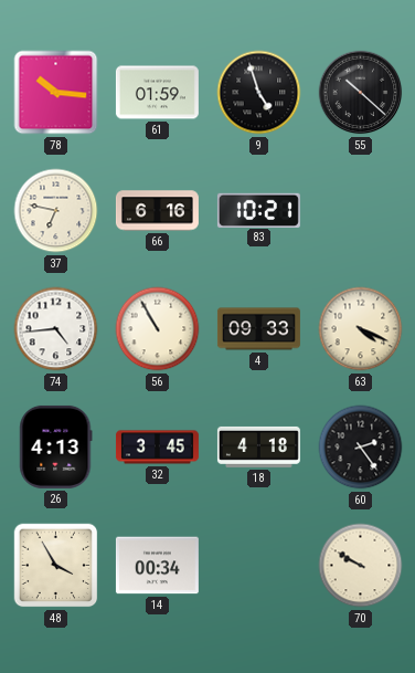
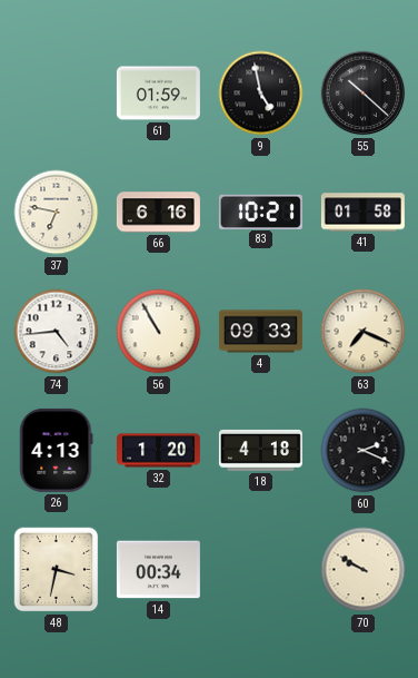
78: 10:16 -> none (56, 93)
9: 4:57 -> 4:58 (261, 94)
41: none -> 01:58 (362, 213)
63: 4:19 -> 7:19 (364, 332)
32: 3:45 -> 1:20 (158, 451)
60: 2:24 -> 2:19 (364, 451)
48: 3:55 -> 3:32 (57, 570)
